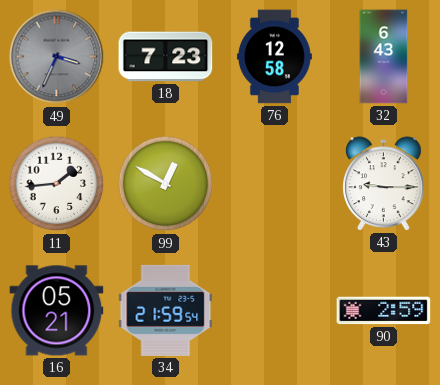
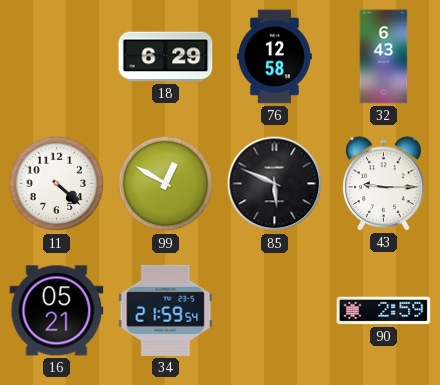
49: 3:34 -> none (57, 57)
18: 7:23 -> 6:29 (166, 57)
11: 1:44 -> 4:22 (57, 184)
85: none -> 5:49 (275, 184)
